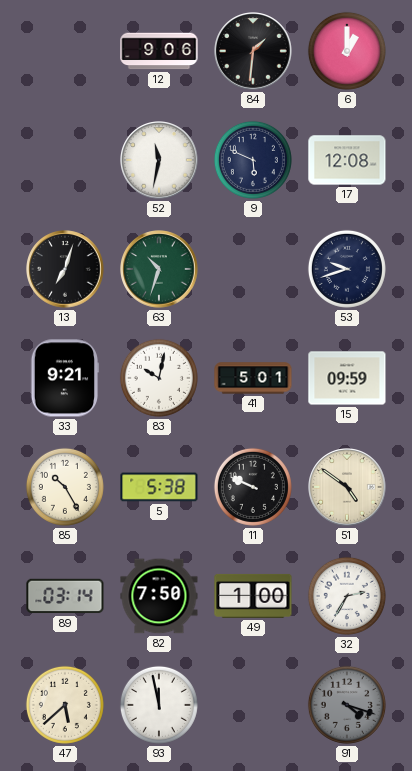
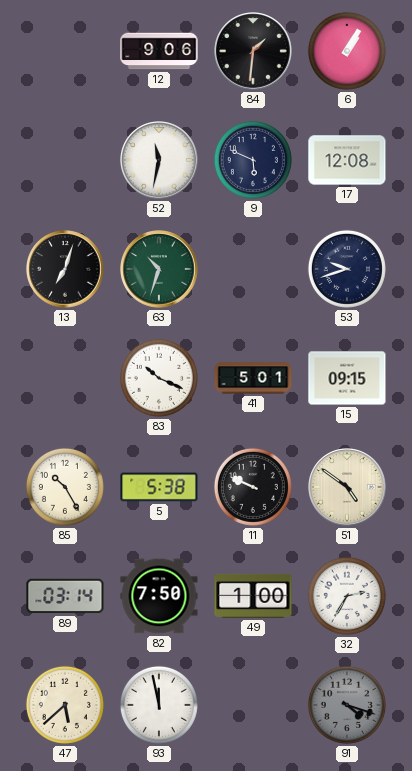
6: 1:00 -> 1:05 (347, 51)
33: 9:21 -> none (65, 378)
83: 10:02 -> 10:19 (159, 378)
15: 09:59 -> 09:15 (347, 378)
